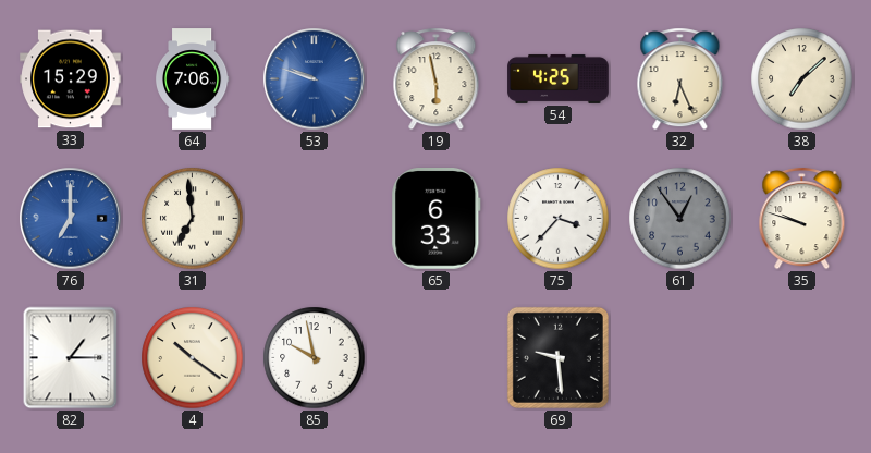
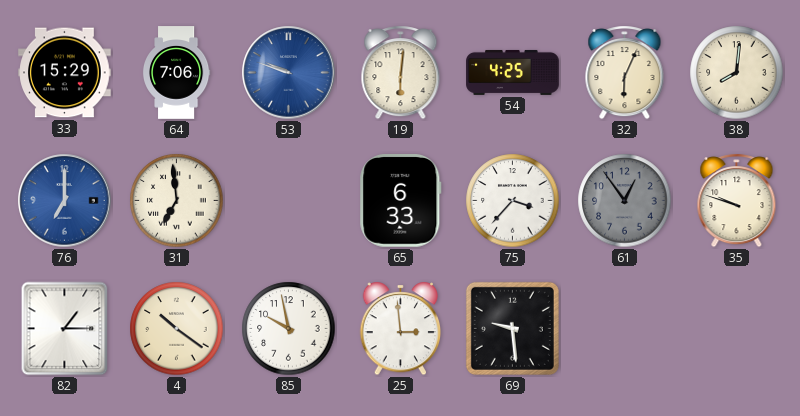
19: 5:58 -> 6:01 (401, 73)
32: 6:26 -> 6:04 (625, 73)
38: 7:08 -> 8:01 (737, 73)
25: none -> 2:59 (401, 329)
